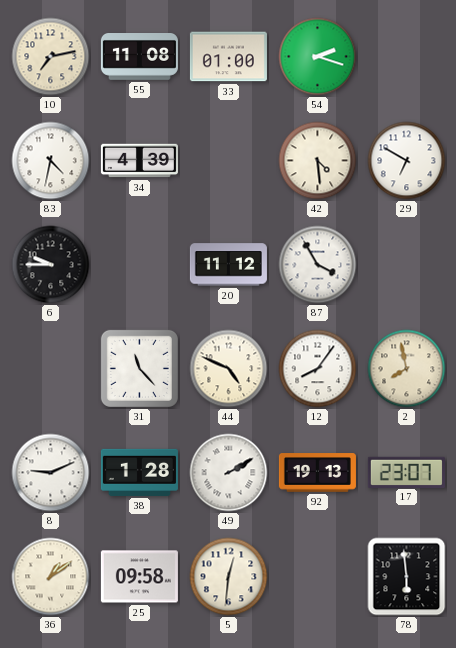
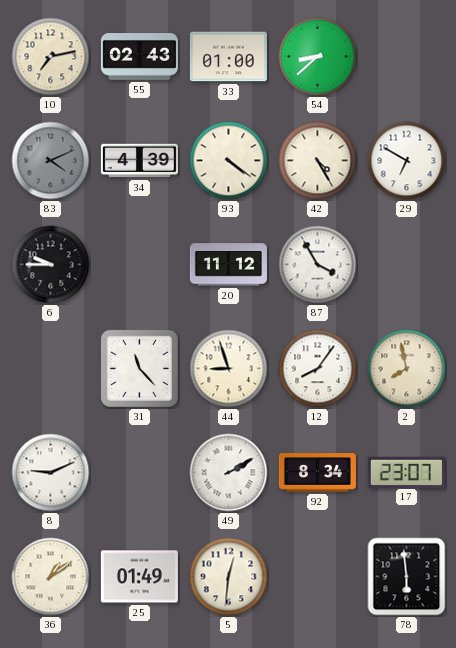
55: 11:08 -> 02:43 (139, 57)
54: 2:18 -> 8:38 (318, 57)
83: 4:32 -> 4:11 (51, 161)
83 dial: white -> grey (51, 161)
93: none -> 4:21 (229, 161)
42: 4:29 -> 4:25 (318, 161)
44: 4:49 -> 8:57 (229, 369)
38: 1:28 -> none (139, 472)
92: 19:13 -> 8:34 (317, 473)
25: 09:58 -> 01:49 (139, 577)
